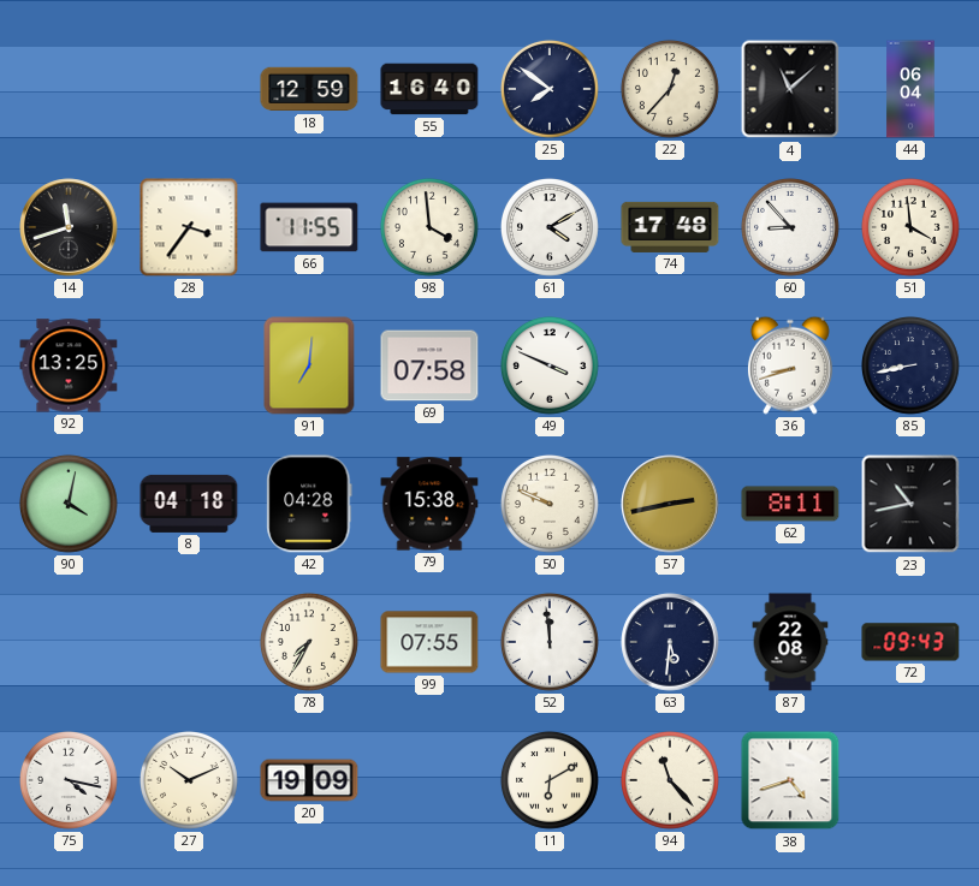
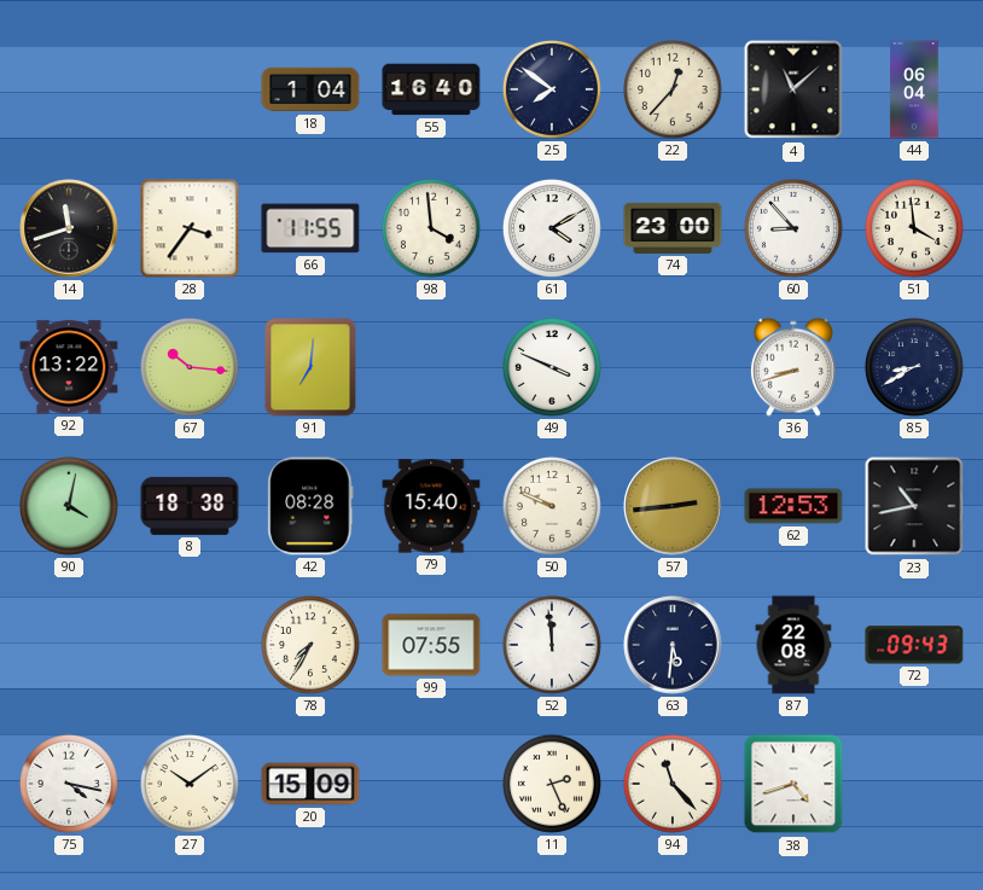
18: 12:59 -> 1:04 (310, 89)
74: 17:48 -> 23:00 (673, 228)
92: 13:25 -> 13:22 (69, 367)
67: none -> 10:16 (190, 367)
69: 07:58 -> none (429, 365)
85: 8:43 -> 8:40 (914, 367)
8: 04:18 -> 18:38 (190, 506)
42: 04:28 -> 08:28 (310, 506)
79: 15:38 -> 15:40 (431, 506)
57: 2:43 -> 2:44 (673, 506)
62: 8:11 -> 12:53 (793, 506)
27: 10:11 -> 10:09 (190, 784)
20: 19:09 -> 15:09 (310, 784)
11: 6:10 -> 2:26 (552, 784)
